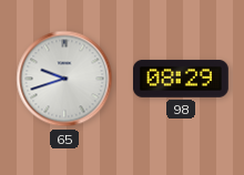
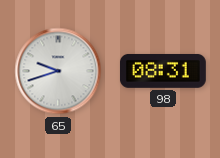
98: 08:29 -> 08:31 (163, 71)
